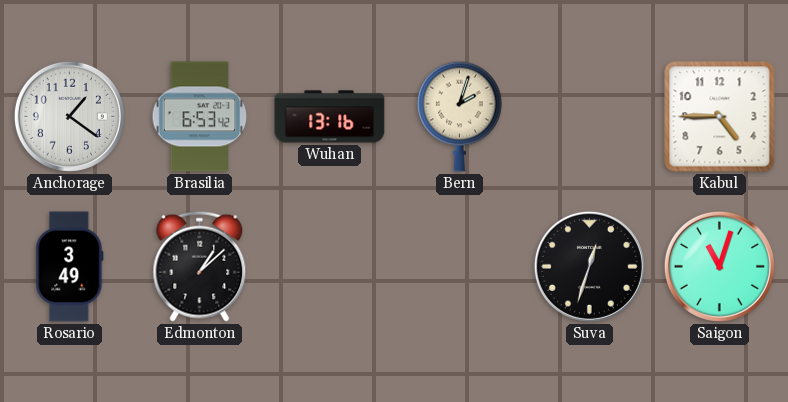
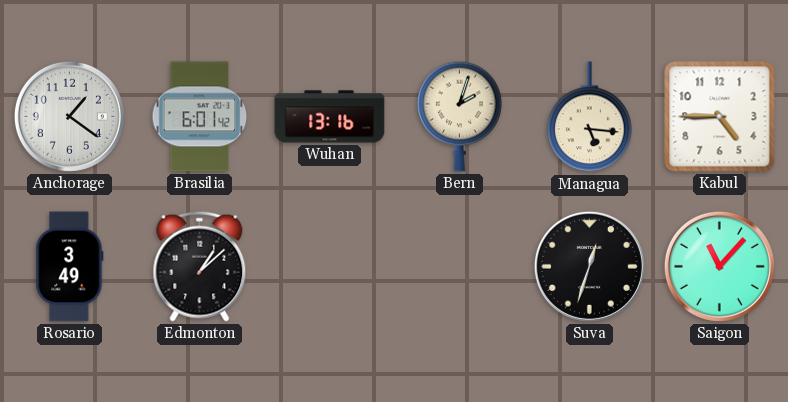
Brasilia: 6:53 -> 6:01 (200, 117)
Managua: none -> 5:16 (590, 117)
Saigon: 11:03 -> 11:07 (719, 266)
